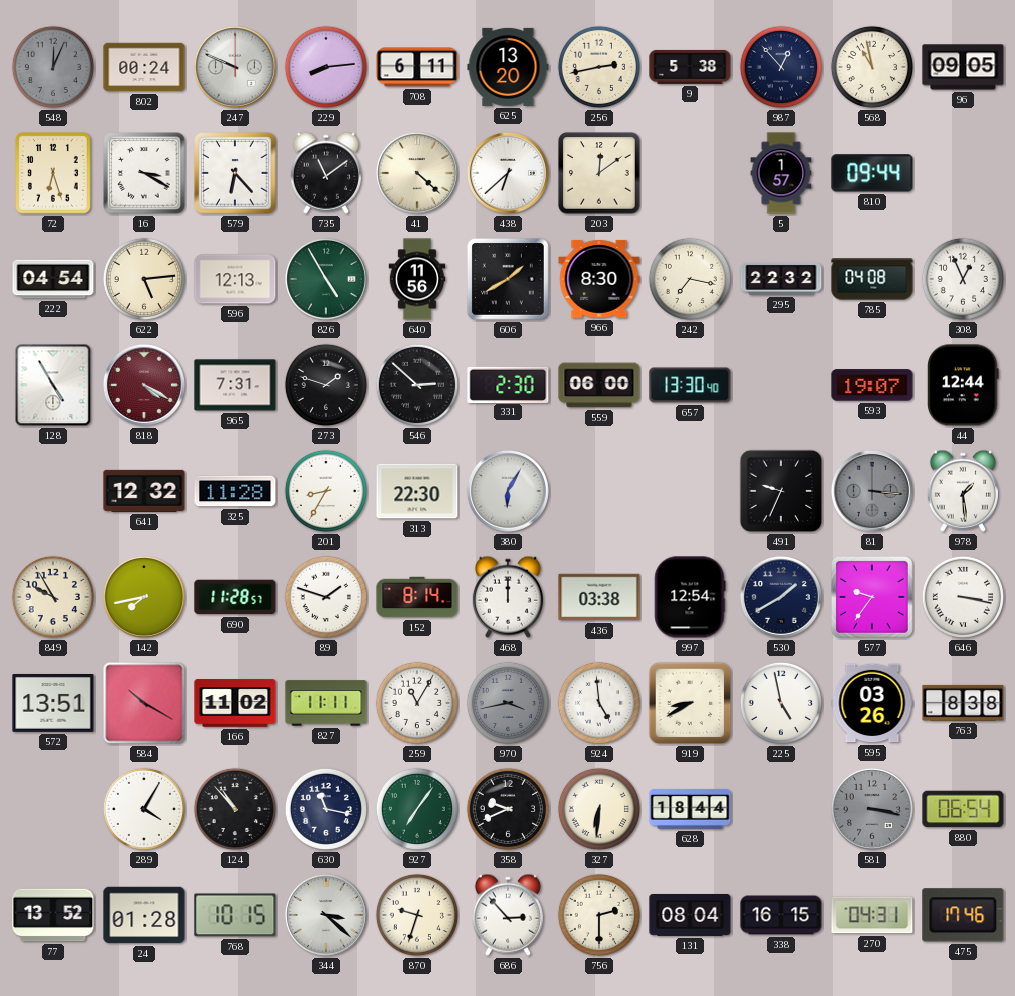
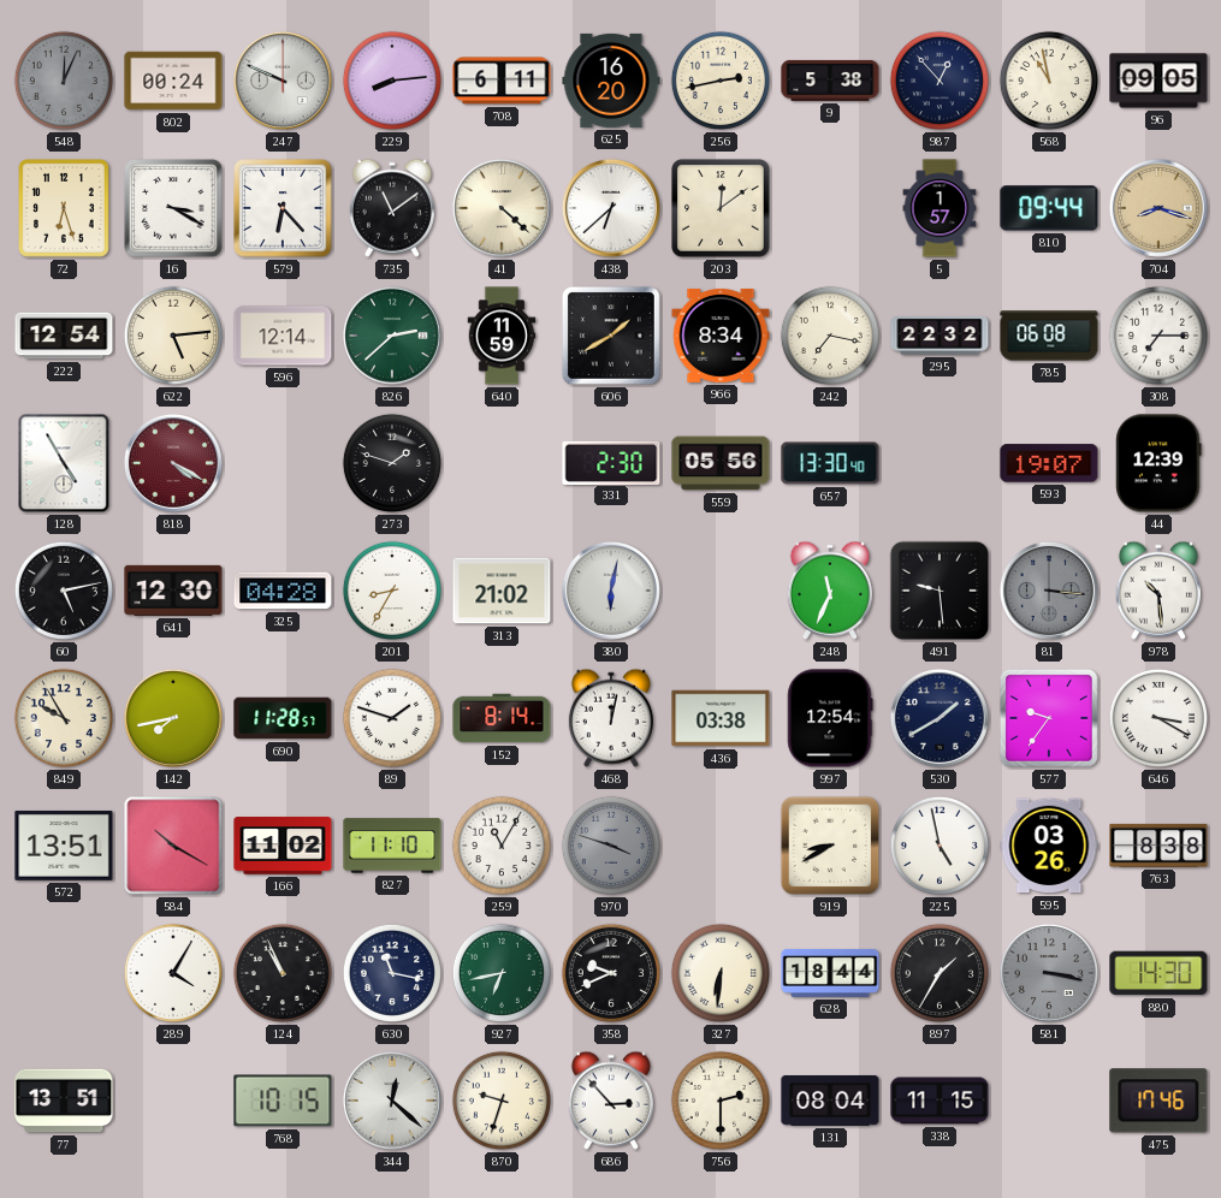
625: 13:20 -> 16:20 (611, 81)
704: none -> 8:18 (1158, 208)
222: 04:54 -> 12:54 (64, 336)
596: 12:13 -> 12:14 (283, 336)
826: 4:55 -> 2:38 (392, 336)
640: 11:56 -> 11:59 (502, 336)
966: 8:30 -> 8:34 (721, 336)
785: 04:08 -> 06:08 (1049, 336)
308: 12:56 -> 7:15 (1158, 336)
965: 7:31 -> none (235, 385)
546: 2:52 -> none (417, 385)
559: 06:00 -> 05:56 (721, 463)
44: 12:44 -> 12:39 (1158, 463)
60: none -> 5:13 (64, 591)
641: 12:32 -> 12:30 (173, 591)
325: 11:28 -> 04:28 (283, 591)
313: 22:30 -> 21:02 (502, 591)
380: 6:05 -> 6:02 (611, 591)
248: none -> 11:34 (830, 591)
491: 9:34 -> 9:29 (940, 591)
978: 1:29 -> 10:29 (1158, 591)
468: 12:00 -> 12:02 (611, 718)
646: 3:17 -> 3:20 (1158, 718)
827: 11:11 -> 11:10 (392, 846)
970: 3:43 -> 3:48 (611, 846)
924: 4:59 -> none (599, 703)
124: 10:53 -> 10:56 (283, 973)
927: 7:06 -> 6:43 (502, 973)
897: none -> 1:35 (940, 973)
880: 06:54 -> 14:30 (1158, 973)
77: 13:52 -> 13:51 (64, 1101)
24: 01:28 -> none (144, 915)
344: 3:22 -> 12:22 (392, 1101)
338: 16:15 -> 11:15 (940, 1101)
270: 04:31 -> none (872, 915)
